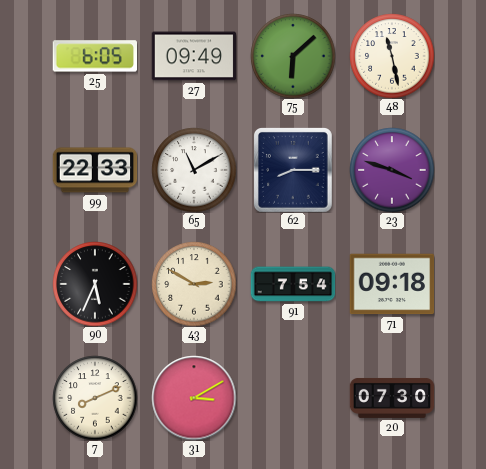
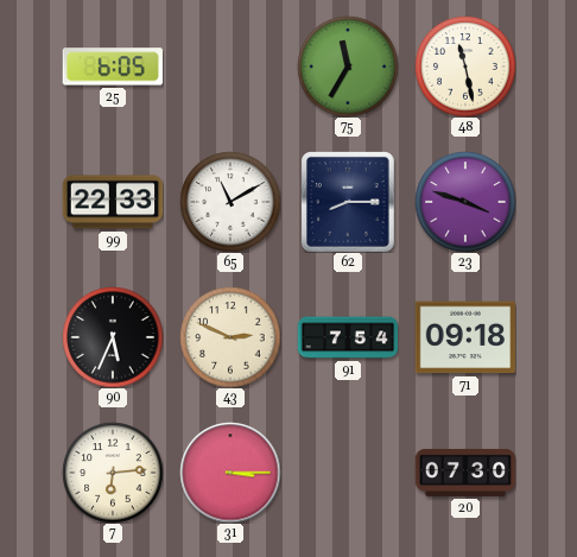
27: 09:49 -> none (194, 56)
75: 6:08 -> 11:35 (348, 67)
43: 2:50 -> 2:49 (230, 337)
7: 8:11 -> 6:14 (113, 473)
31: 3:10 -> 3:15 (230, 473)
